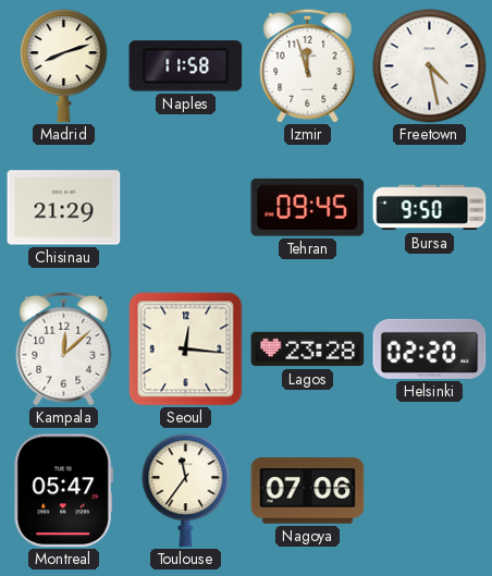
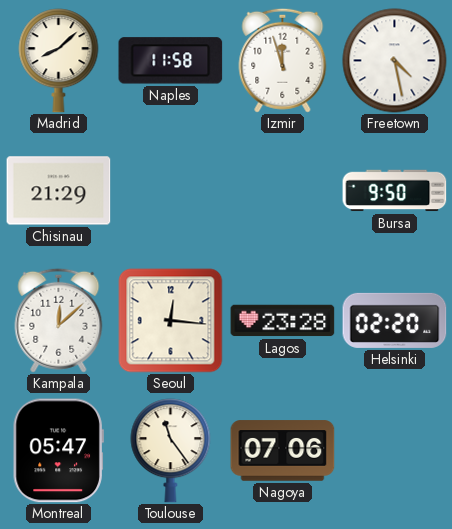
Madrid: 8:12 -> 8:08 (59, 61)
Tehran: 09:45 -> none (308, 208)
Toulouse: 11:36 -> 11:24 (171, 451)
